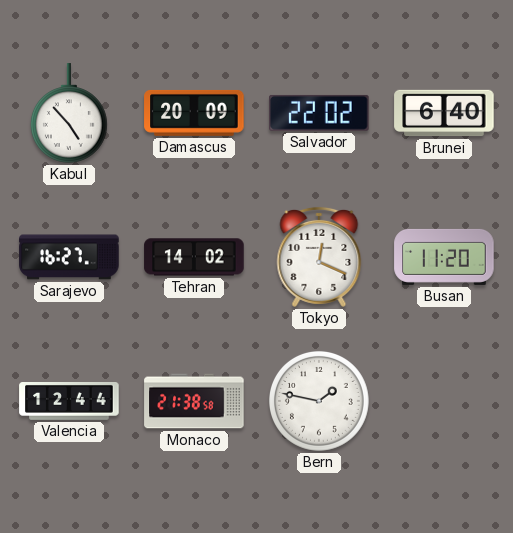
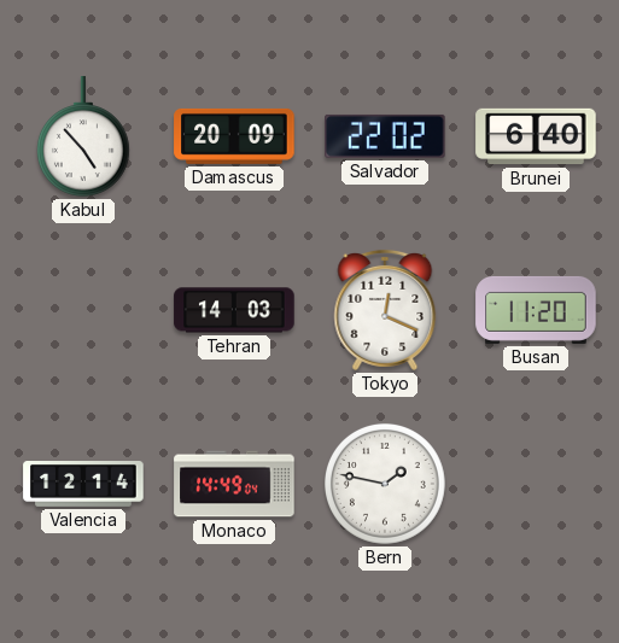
Sarajevo: 16:27 -> none (69, 257)
Tehran: 14:02 -> 14:03 (234, 310)
Valencia: 12:44 -> 12:14 (83, 485)
Monaco: 21:38 -> 14:49 (234, 484)
